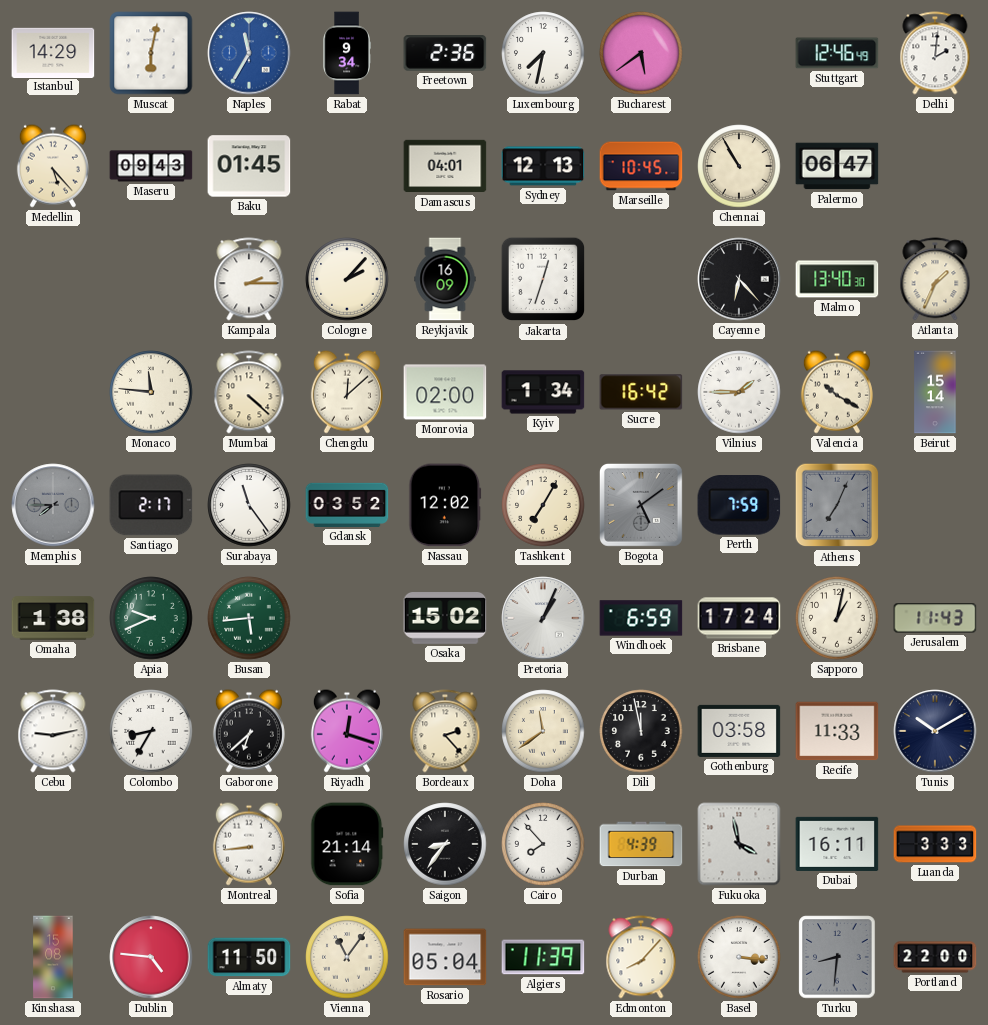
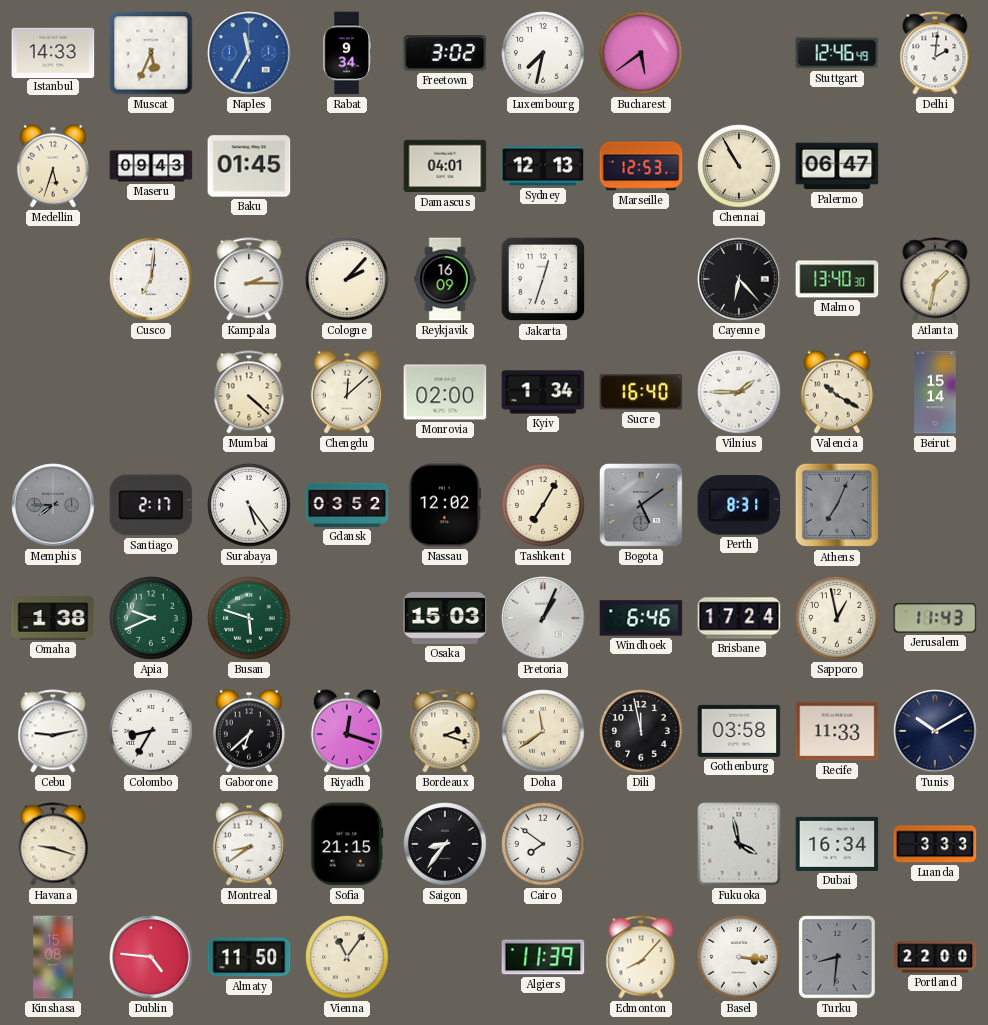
Istanbul: 14:29 -> 14:33 (53, 52)
Muscat: 6:02 -> 5:34 (151, 53)
Freetown: 2:36 -> 3:02 (445, 54)
Medellin: 5:23 -> 5:33 (53, 166)
Marseille: 10:45 -> 12:53 (641, 166)
Cusco: none -> 7:01 (151, 279)
Atlanta: 1:34 -> 1:32 (935, 279)
Monaco: 11:46 -> none (151, 392)
Sucre: 16:42 -> 16:40 (641, 392)
Surabaya: 11:24 -> 5:24 (249, 505)
Perth: 7:59 -> 8:31 (739, 506)
Busan: 5:44 -> 5:48 (249, 618)
Osaka: 15:02 -> 15:03 (445, 619)
Windhoek: 6:59 -> 6:46 (641, 618)
Sapporo: 1:02 -> 12:58 (837, 618)
Bordeaux: 2:23 -> 2:18 (445, 731)
Havana: none -> 9:18 (53, 844)
Montreal: 8:44 -> 8:39 (249, 844)
Sofia: 21:14 -> 21:15 (347, 844)
Cairo: 7:53 -> 7:51 (543, 844)
Durban: 4:39 -> none (641, 844)
Dubai: 16:11 -> 16:34 (837, 844)
Rosario: 05:04 -> none (445, 957)
